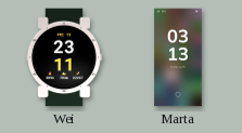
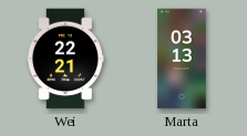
Wei: 23:11 -> 22:21 (65, 59)
